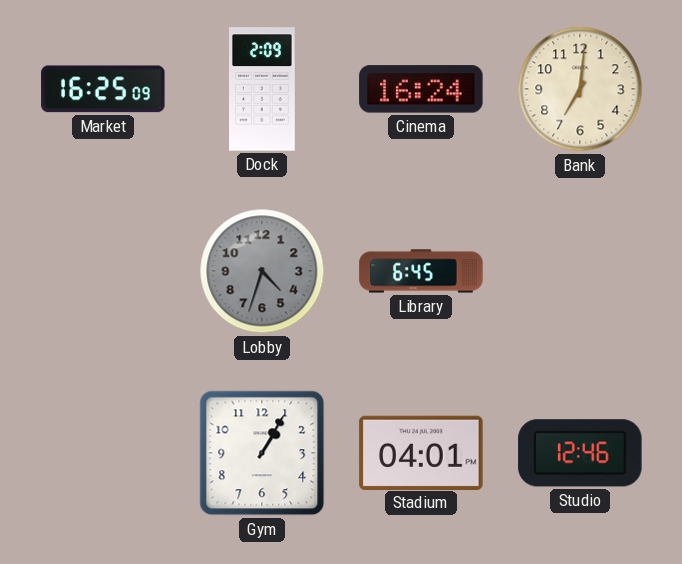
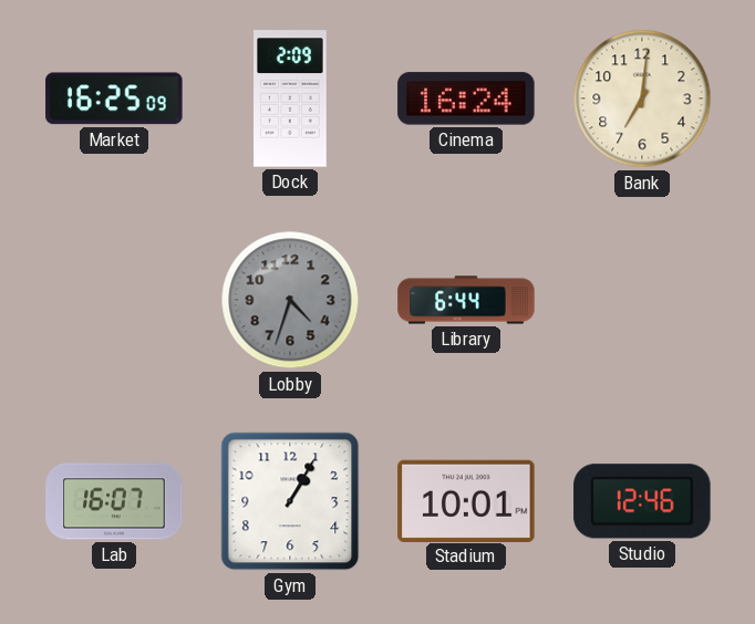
Library: 6:45 -> 6:44 (466, 300)
Lab: none -> 16:07 (114, 501)
Stadium: 04:01 -> 10:01 (466, 500)
